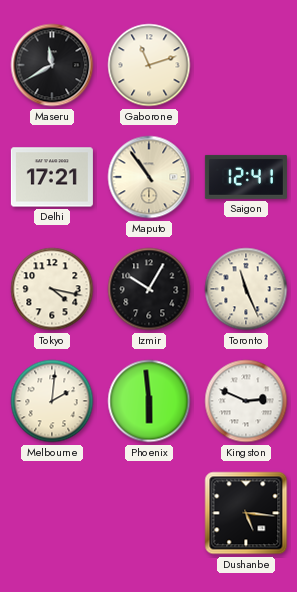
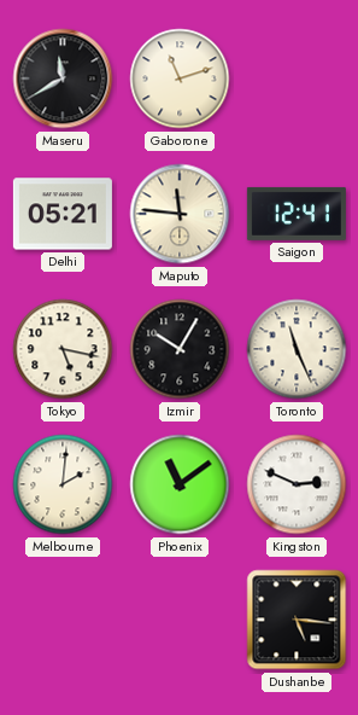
Delhi: 17:21 -> 05:21 (63, 214)
Maputo: 10:54 -> 11:46 (180, 214)
Tokyo: 4:17 -> 5:17 (63, 349)
Phoenix: 5:59 -> 11:09 (180, 484)
